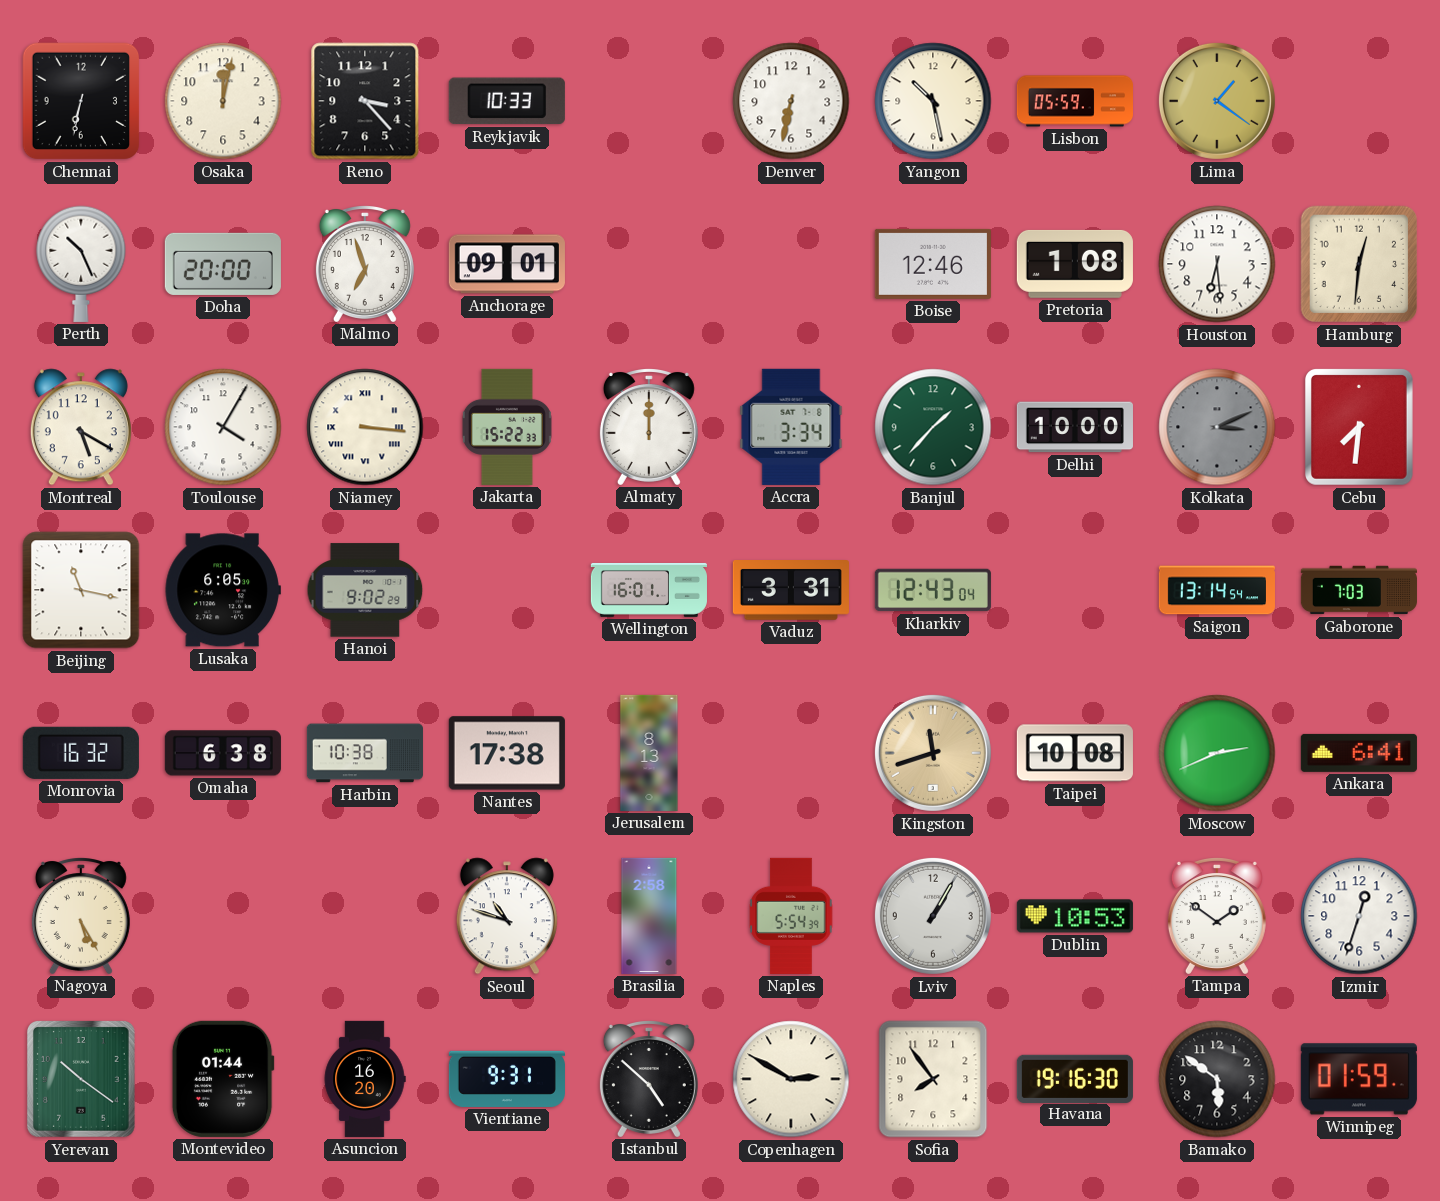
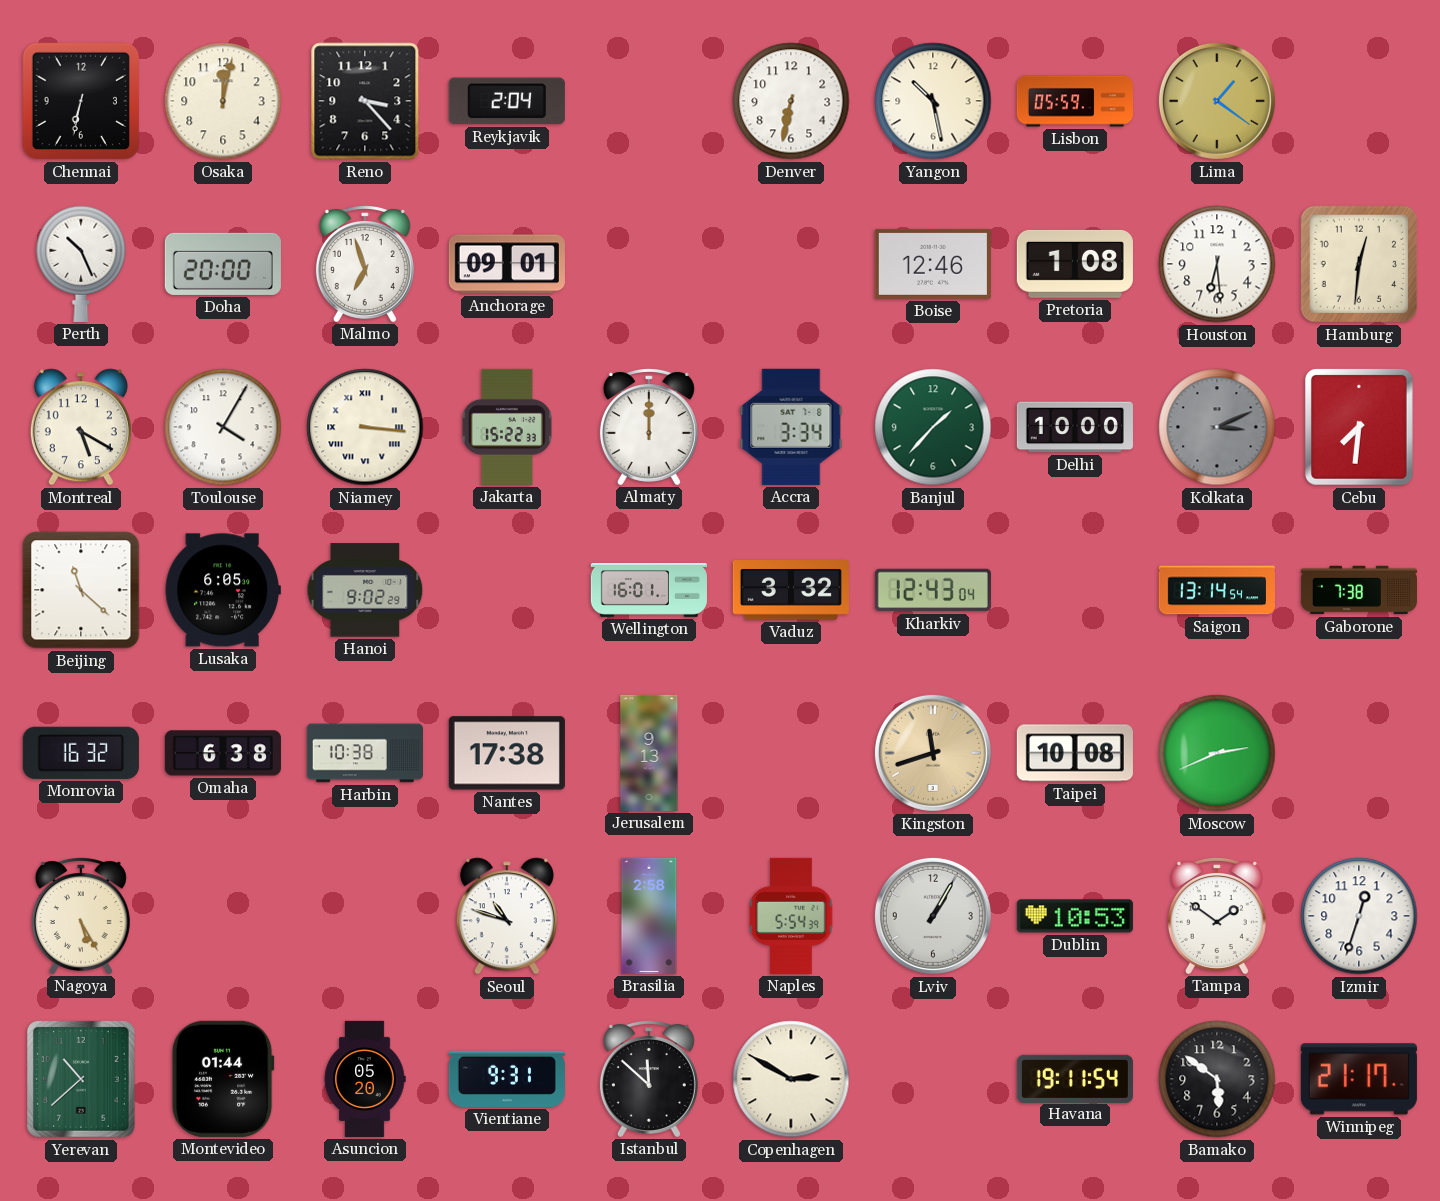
Reykjavik: 10:33 -> 2:04 (507, 101)
Beijing: 11:17 -> 11:22 (81, 590)
Vaduz: 3:31 -> 3:32 (791, 591)
Gaborone: 7:03 -> 7:38 (1359, 590)
Jerusalem: 8:13 -> 9:13 (649, 753)
Ankara: 6:41 -> none (1359, 753)
Yerevan: 10:21 -> 10:38 (81, 1079)
Asuncion: 16:20 -> 05:20 (365, 1079)
Istanbul: 4:52 -> 11:52 (649, 1079)
Sofia: 7:54 -> none (933, 1079)
Havana: 19:16 -> 19:11 (1075, 1078)
Winnipeg: 01:59 -> 21:17 (1359, 1079)
